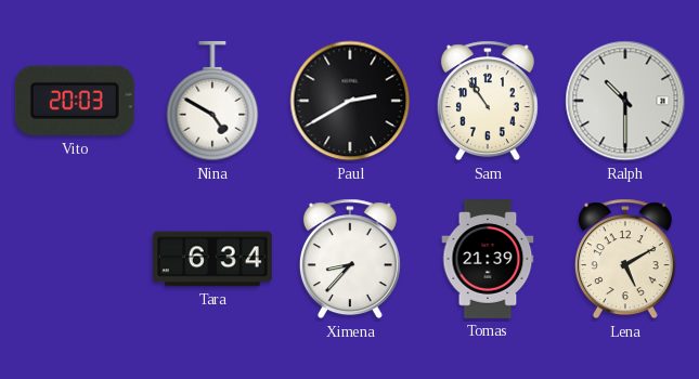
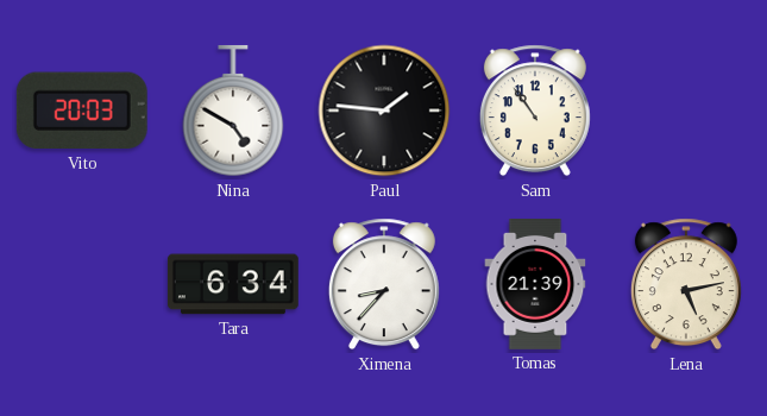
Paul: 2:40 -> 1:46 (384, 111)
Ralph: 10:30 -> none (625, 101)
Lena: 5:10 -> 5:13 (686, 284)
